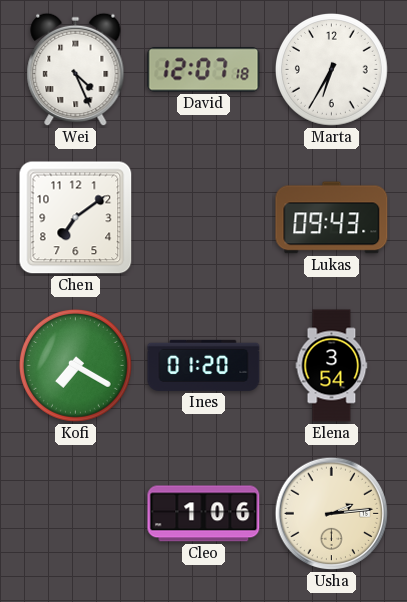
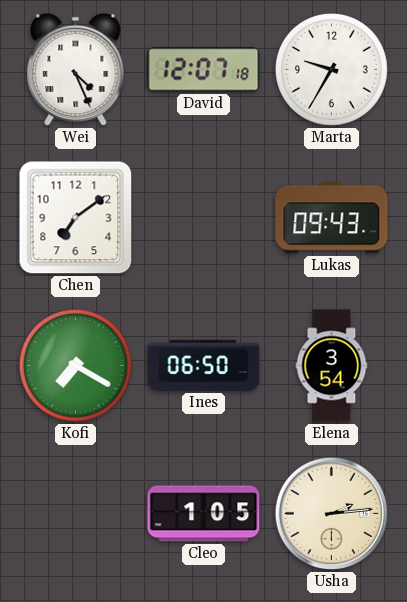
Marta: 6:35 -> 9:35 (331, 69)
Ines: 01:20 -> 06:50 (204, 365)
Cleo: 1:06 -> 1:05 (204, 514)
